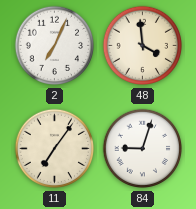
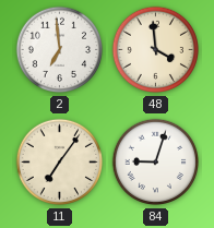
2: 7:04 -> 6:59 (60, 50)
